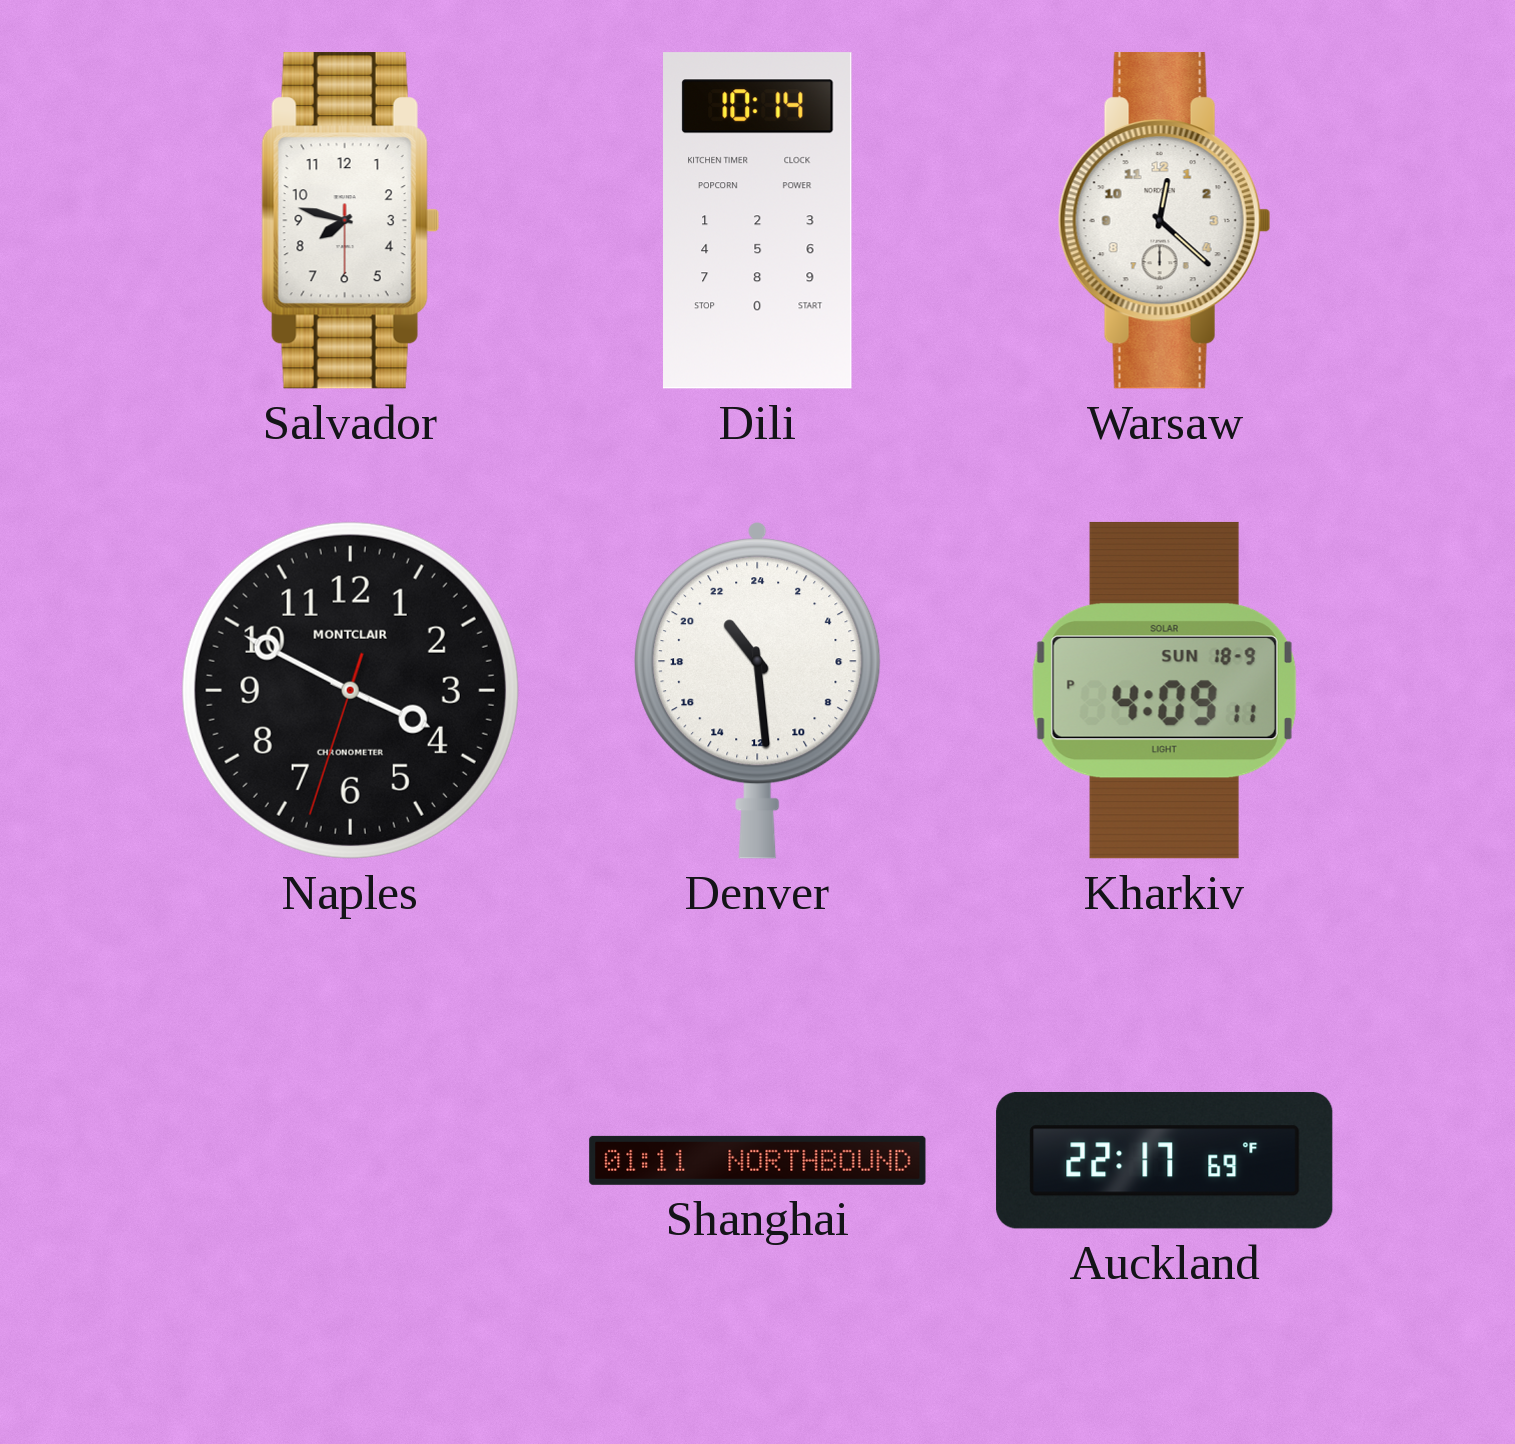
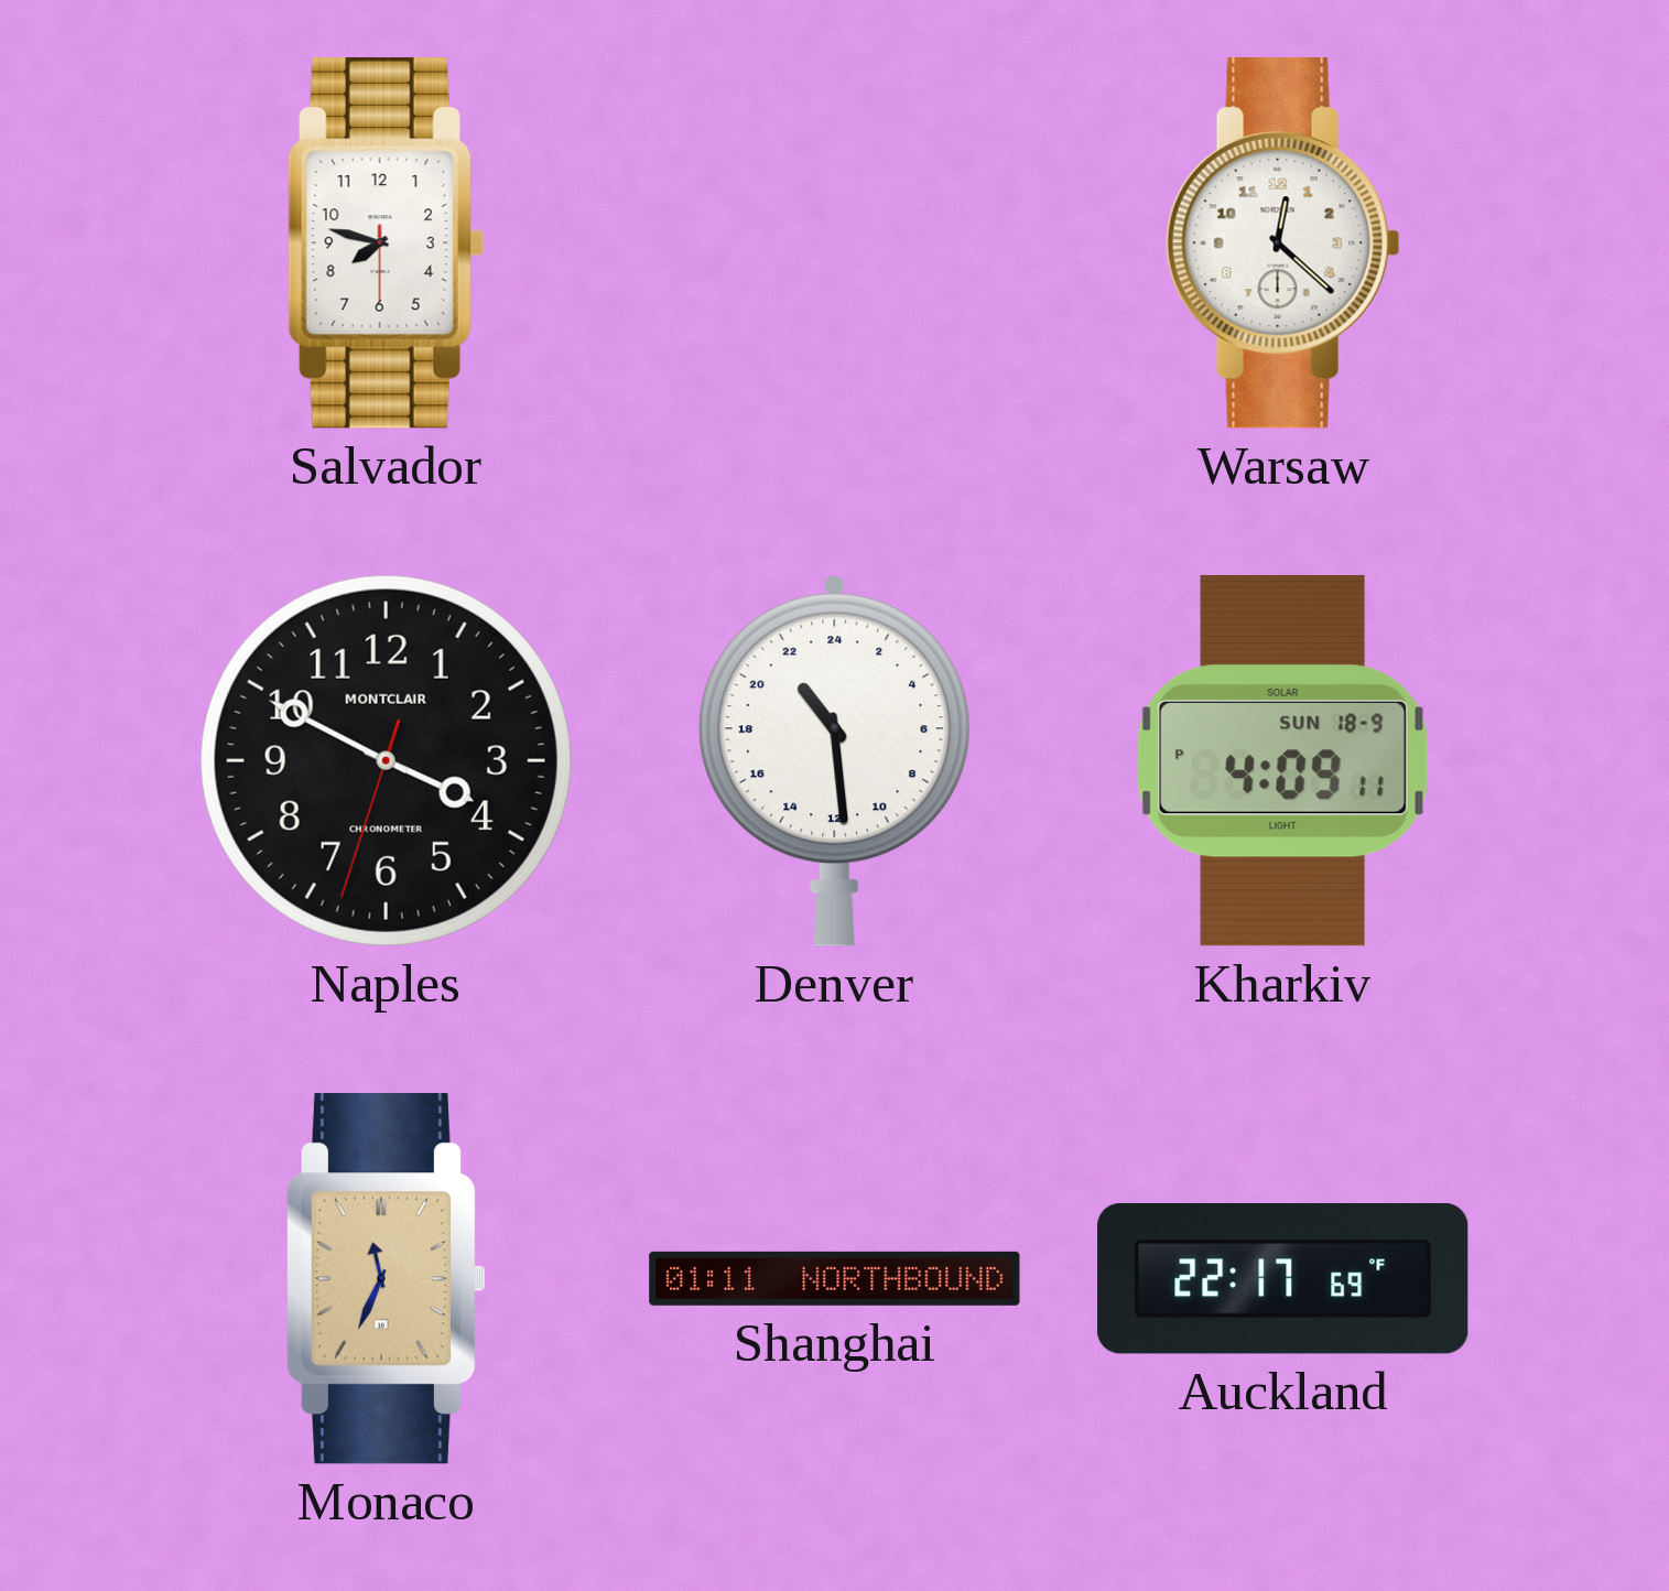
Dili: 10:14 -> none (757, 221)
Monaco: none -> 11:34 (386, 1279)
